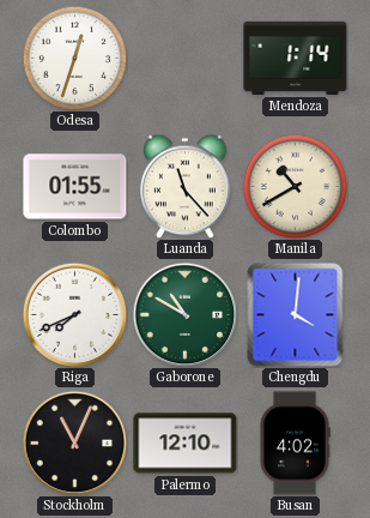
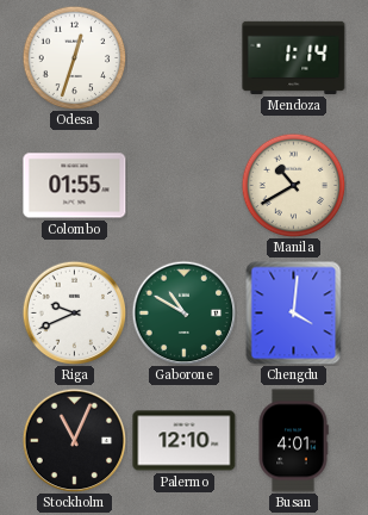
Luanda: 11:23 -> none (186, 186)
Riga: 7:41 -> 9:41 (74, 312)
Busan: 4:02 -> 4:01 (293, 441)
